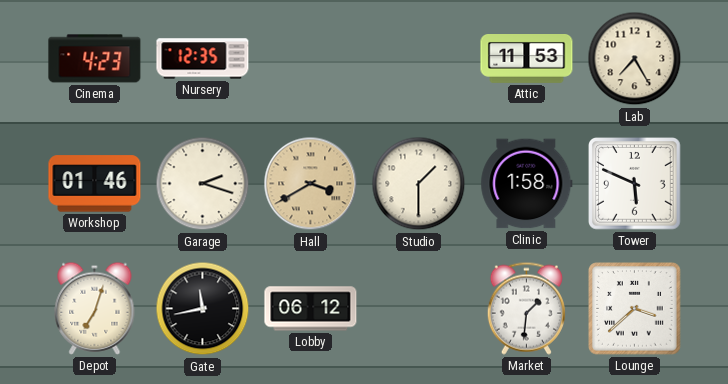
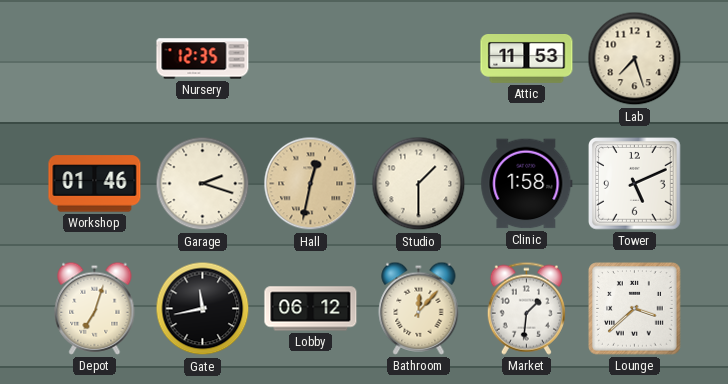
Cinema: 4:23 -> none (95, 59)
Lab: 7:25 -> 7:27 (635, 59)
Hall: 3:40 -> 12:32 (311, 184)
Tower: 5:49 -> 5:11 (635, 184)
Bathroom: none -> 12:07 (419, 308)
